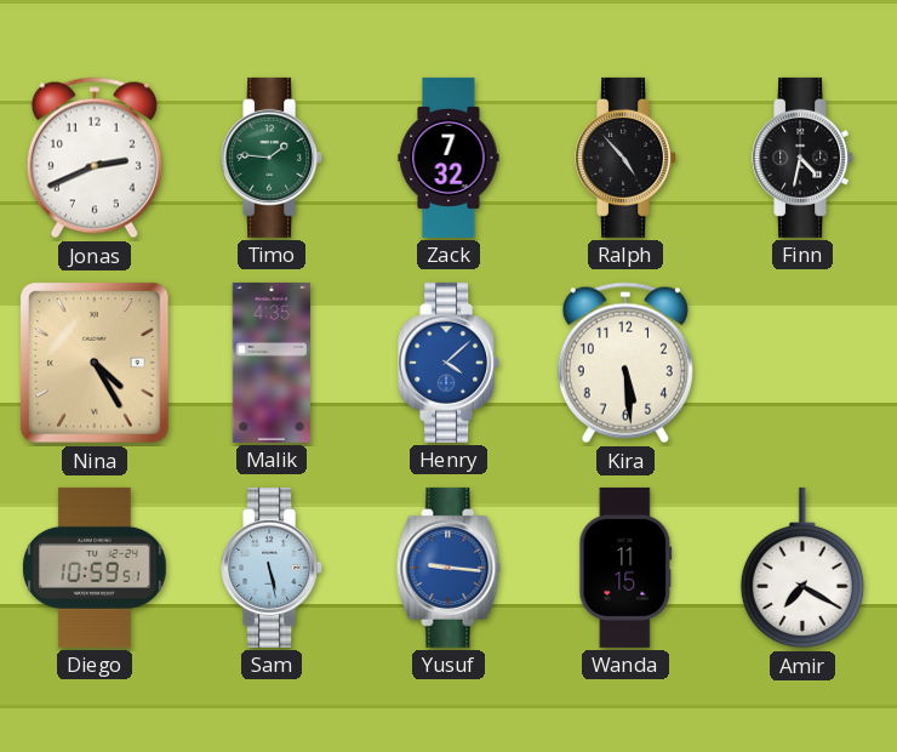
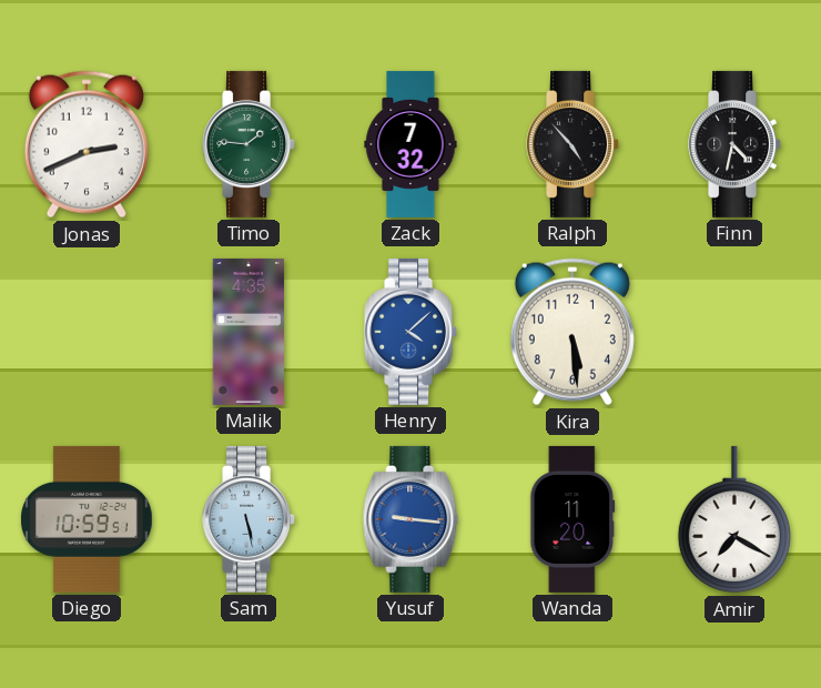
Nina: 4:25 -> none (96, 363)
Wanda: 11:15 -> 11:20 (572, 519)
